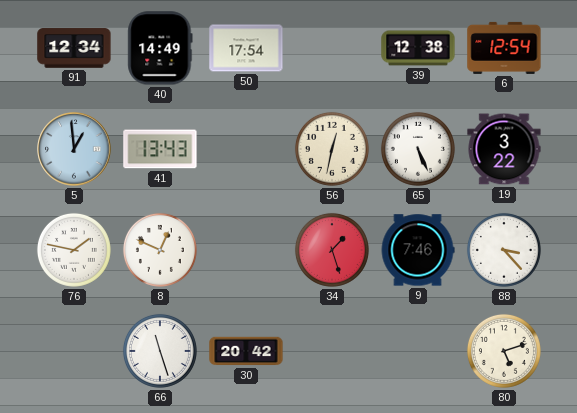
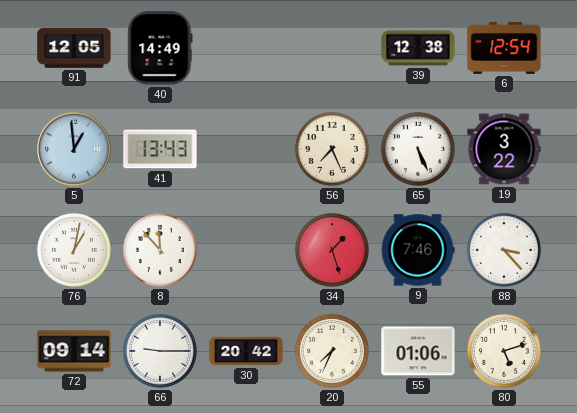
91: 12:34 -> 12:05 (74, 48)
50: 17:54 -> none (246, 48)
56: 12:32 -> 7:26 (332, 149)
76: 1:47 -> 1:02 (74, 250)
8: 12:49 -> 11:53 (160, 250)
72: none -> 09:14 (74, 351)
66: 11:27 -> 9:15 (160, 351)
20: none -> 7:34 (332, 351)
55: none -> 01:06 (418, 351)
